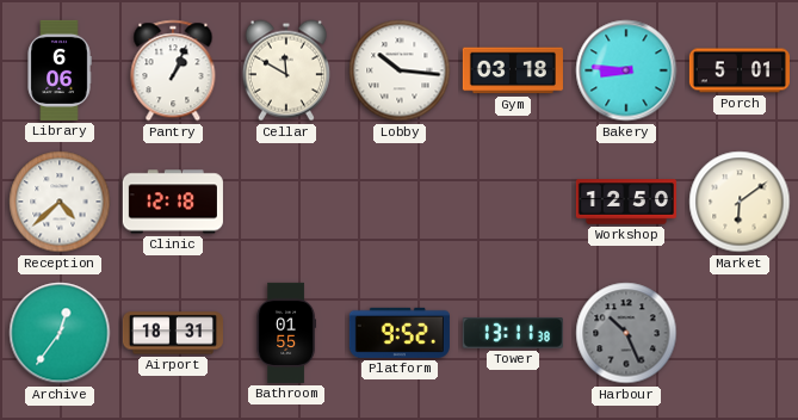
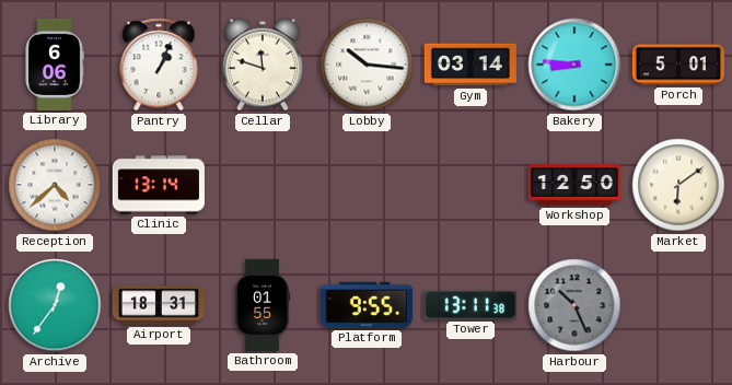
Cellar: 11:50 -> 11:48 (263, 65)
Gym: 03:18 -> 03:14 (470, 65)
Clinic: 12:18 -> 13:14 (159, 185)
Platform: 9:52 -> 9:55 (367, 305)
